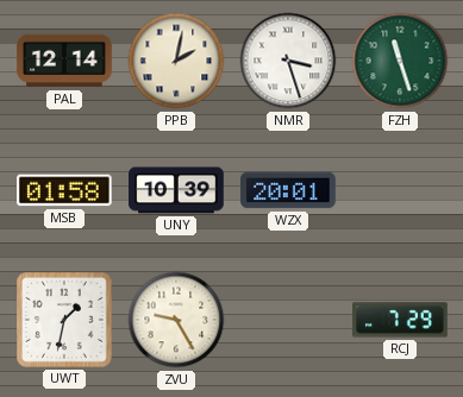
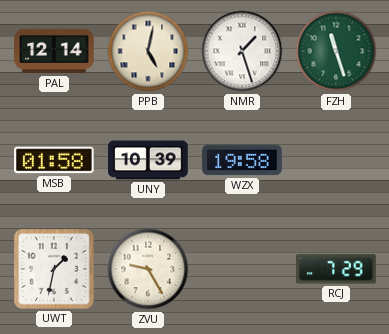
PPB: 2:02 -> 5:02 (148, 51)
NMR: 3:27 -> 1:27 (242, 51)
WZX: 20:01 -> 19:58 (242, 160)
